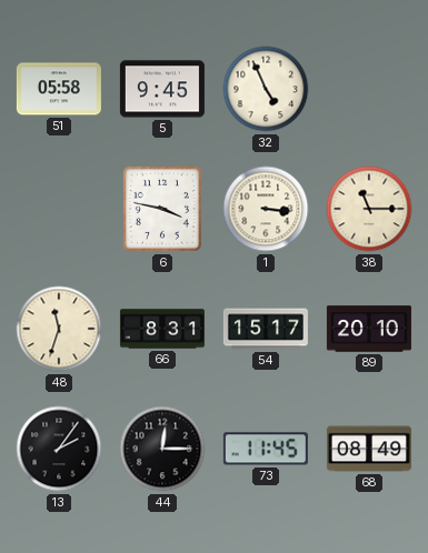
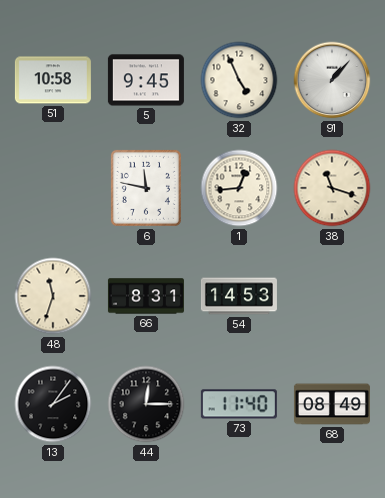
51: 05:58 -> 10:58 (53, 80)
91: none -> 1:07 (332, 80)
6: 3:47 -> 11:47 (146, 188)
1: 3:16 -> 12:44 (239, 188)
38: 11:15 -> 11:18 (332, 188)
54: 15:17 -> 14:53 (239, 296)
89: 20:10 -> none (369, 329)
73: 11:45 -> 11:40 (239, 404)
